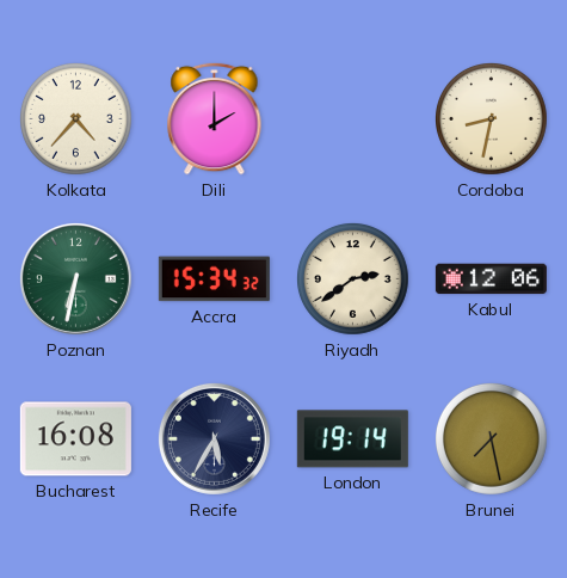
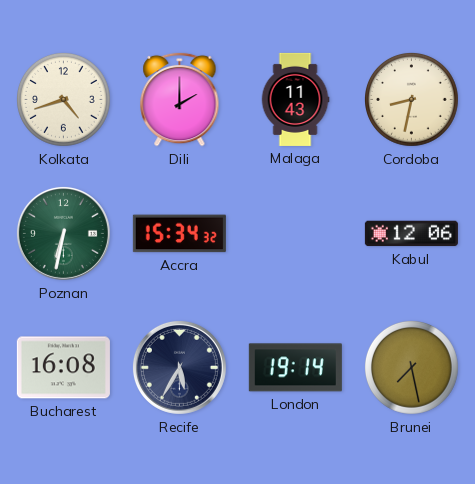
Kolkata: 4:37 -> 4:42 (64, 100)
Malaga: none -> 11:43 (295, 99)
Riyadh: 2:39 -> none (353, 279)
